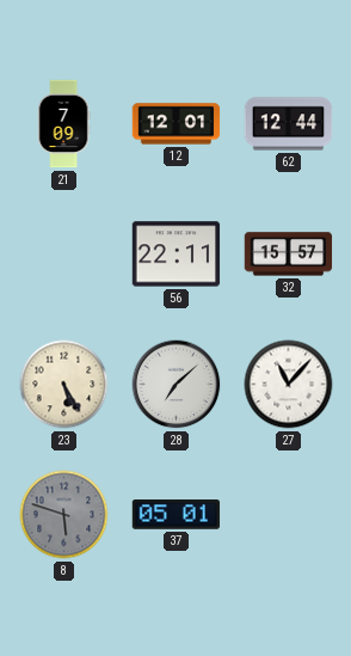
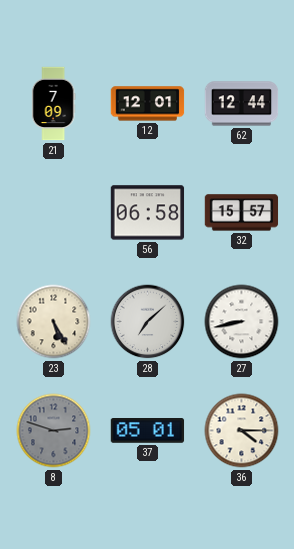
56: 22:11 -> 06:58 (148, 213)
27: 11:07 -> 8:43 (242, 322)
8: 5:48 -> 2:48 (54, 431)
36: none -> 4:15 (242, 431)
